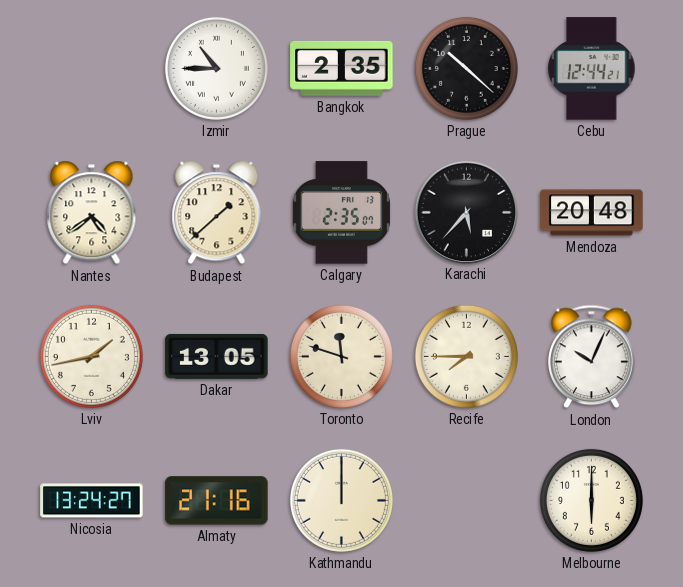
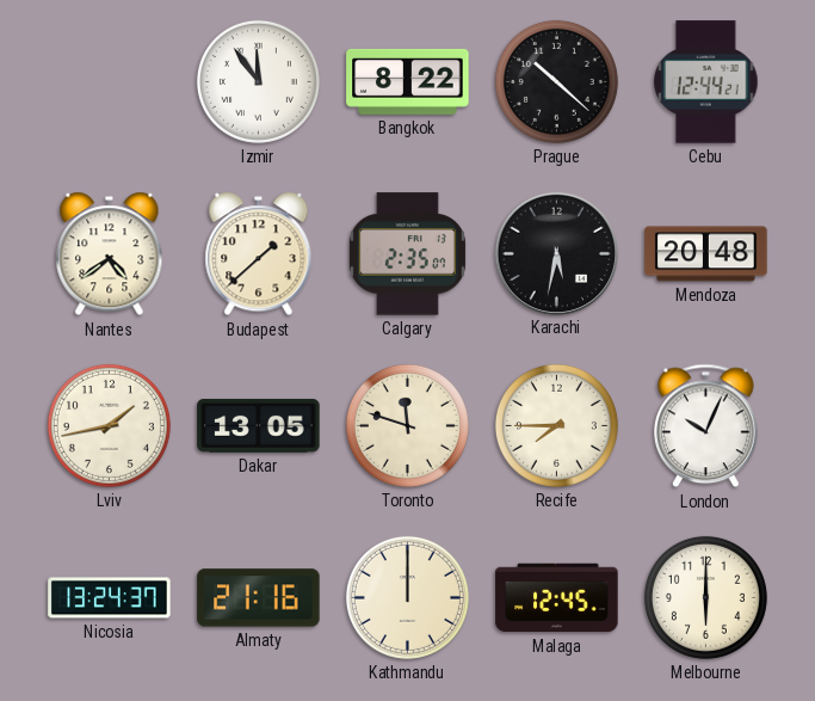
Izmir: 10:45 -> 11:54 (258, 81)
Bangkok: 2:35 -> 8:22 (408, 81)
Karachi: 5:37 -> 5:32 (556, 253)
Nicosia: 13:24:27 -> 13:24:37 (110, 598)
Malaga: none -> 12:45 (557, 598)
